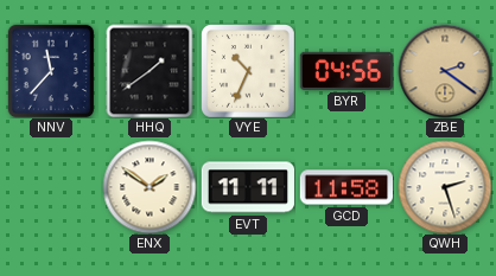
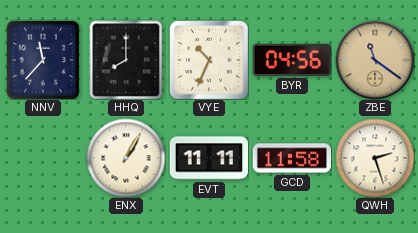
HHQ: 1:39 -> 8:00 (126, 60)
ZBE: 2:21 -> 11:21 (375, 60)
ENX: 1:51 -> 1:05 (126, 158)
